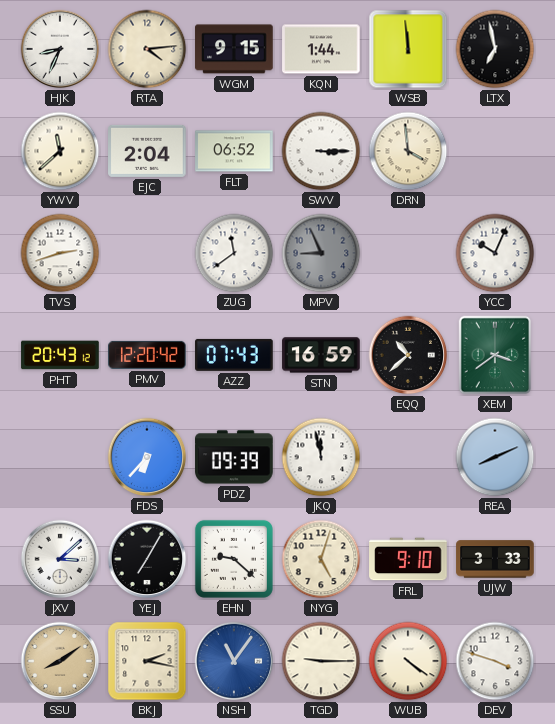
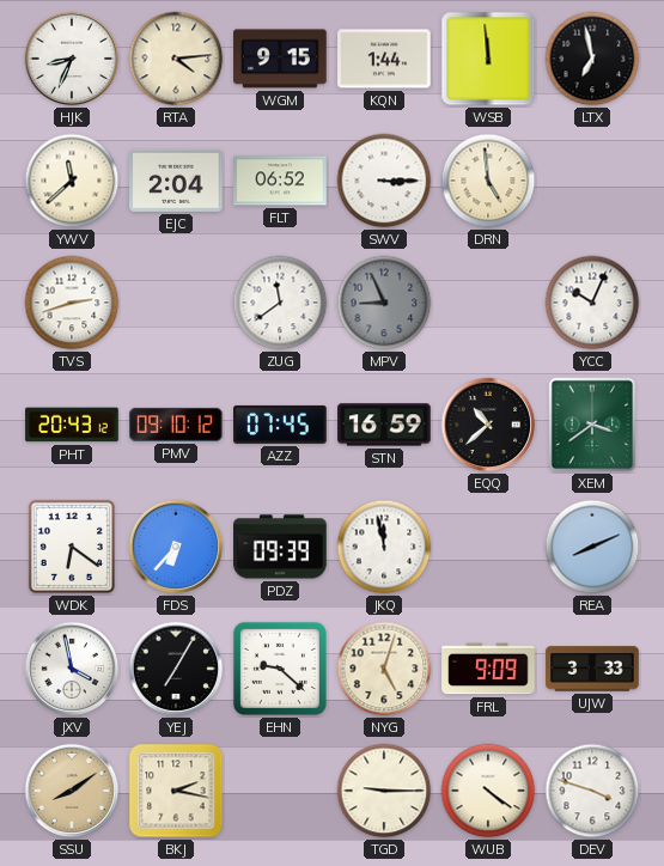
DRN: 3:59 -> 4:59 (488, 181)
PMV: 12:20 -> 09:10 (176, 425)
AZZ: 07:43 -> 07:45 (280, 425)
WDK: none -> 6:21 (72, 547)
JXV: 3:08 -> 3:58 (72, 669)
FRL: 9:10 -> 9:09 (488, 669)
NSH: 11:06 -> none (234, 661)
